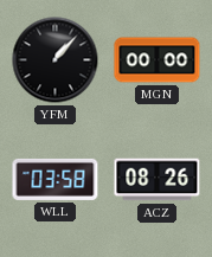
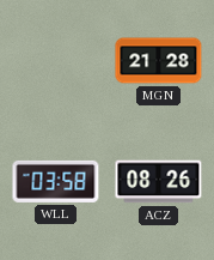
YFM: 1:07 -> none (56, 60)
MGN: 00:00 -> 21:28 (159, 61)
